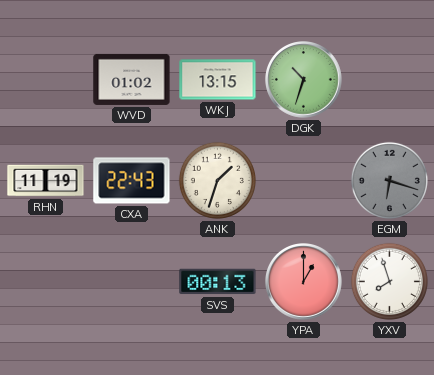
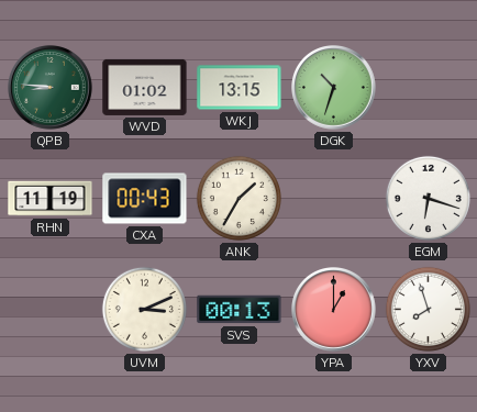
QPB: none -> 8:46 (51, 88)
CXA: 22:43 -> 00:43 (145, 199)
ANK: 1:33 -> 1:35 (239, 198)
EGM dial: grey -> white (428, 198)
UVM: none -> 3:11 (144, 309)
